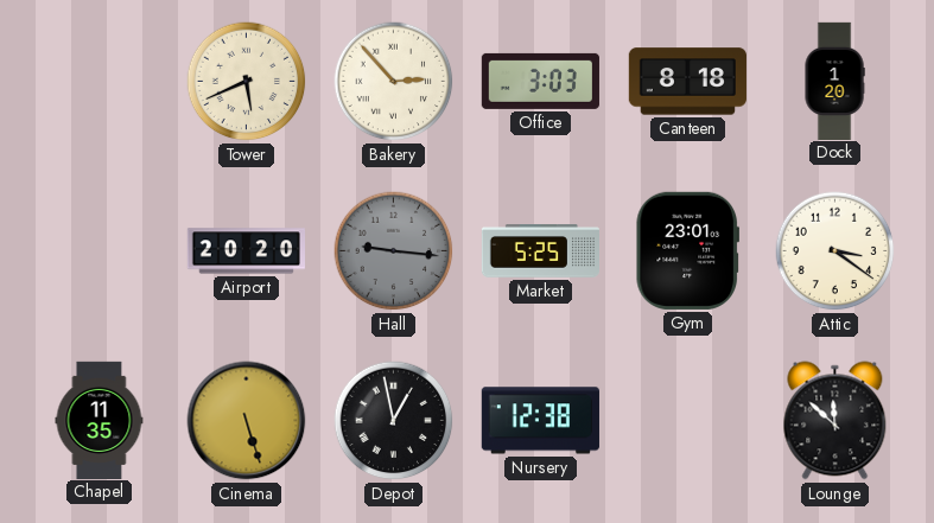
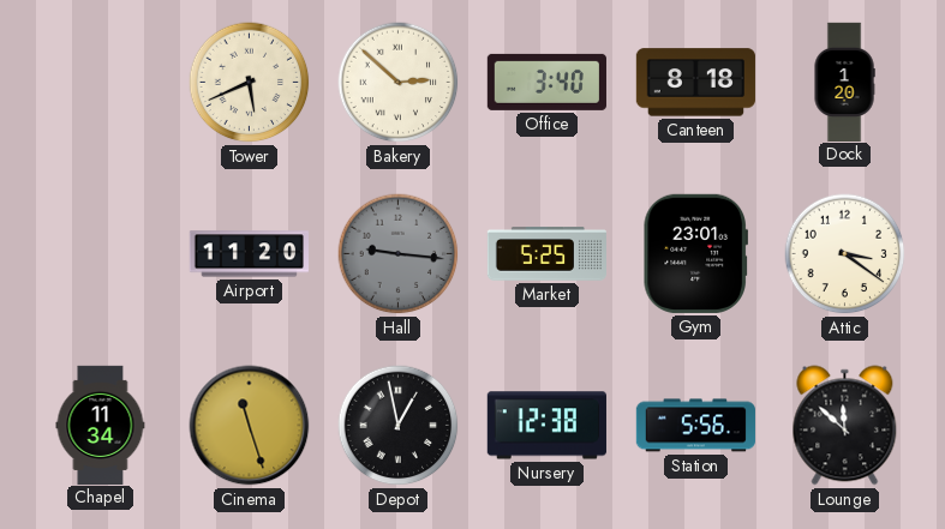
Bakery: 2:53 -> 2:52 (399, 83)
Office: 3:03 -> 3:40 (546, 82)
Airport: 20:20 -> 11:20 (249, 254)
Chapel: 11:35 -> 11:34 (101, 425)
Cinema: 5:27 -> 11:27 (250, 426)
Station: none -> 5:56 (695, 426)
